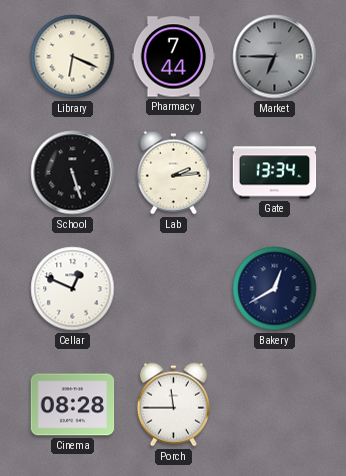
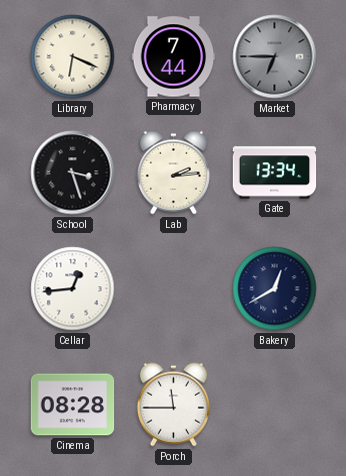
School: 5:27 -> 3:27 (73, 173)
Cellar: 12:49 -> 12:44 (73, 289)
